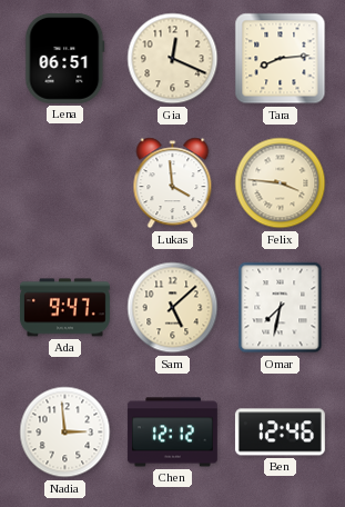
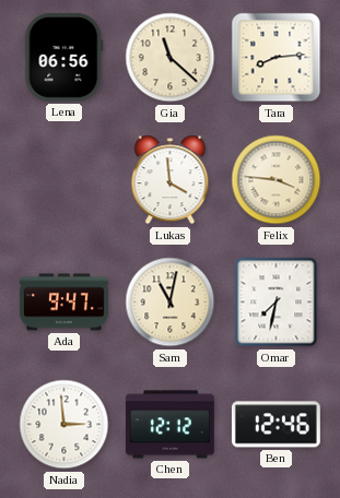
Lena: 06:51 -> 06:56 (65, 57)
Gia: 12:19 -> 11:22 (171, 58)
Sam: 5:08 -> 11:02 (171, 303)
